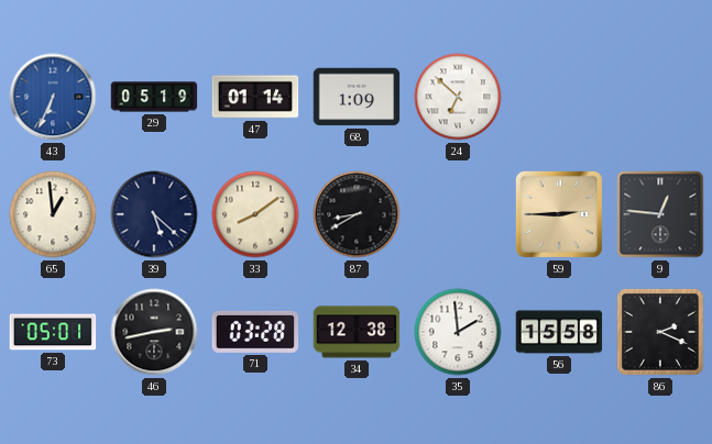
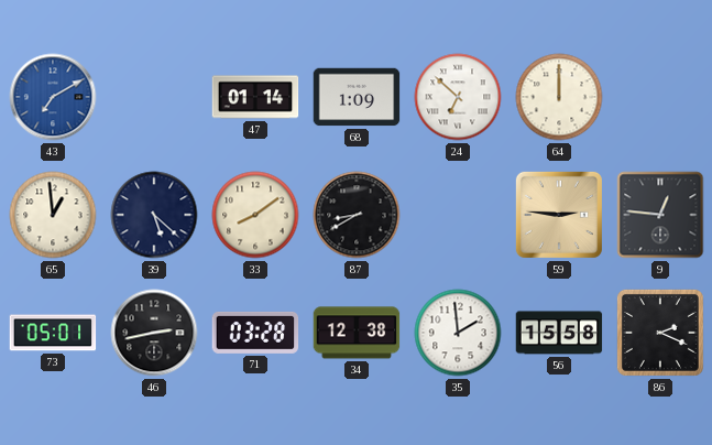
43: 6:34 -> 7:10 (53, 97)
29: 05:19 -> none (154, 97)
64: none -> 12:00 (559, 97)
59: 2:45 -> 2:46 (559, 215)
